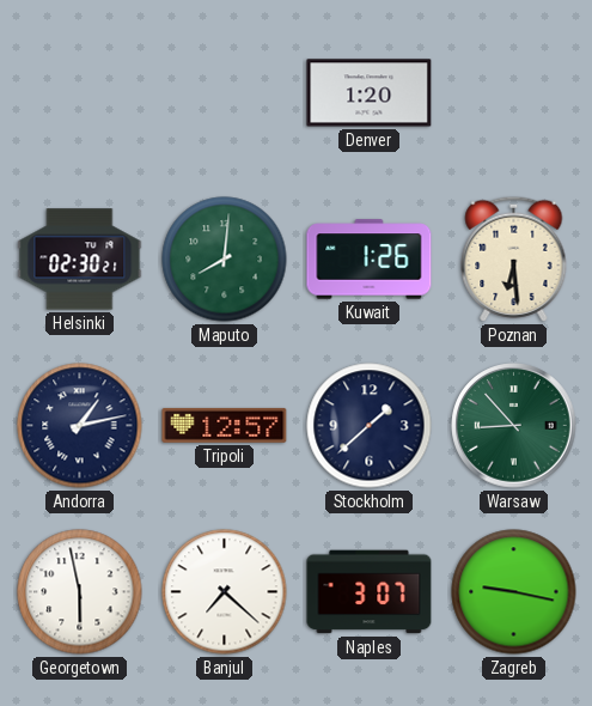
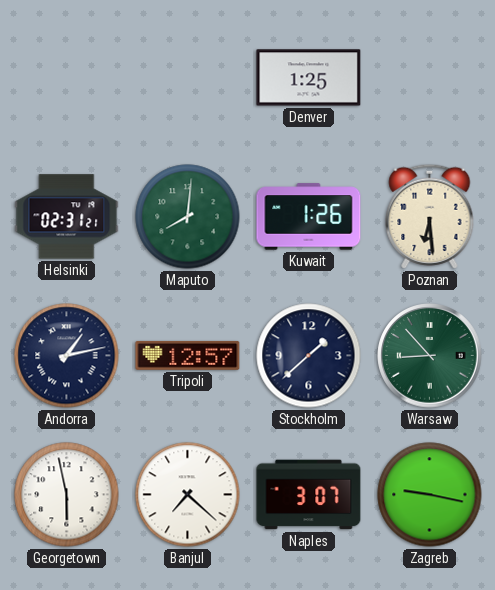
Denver: 1:20 -> 1:25 (309, 78)
Helsinki: 02:30 -> 02:31 (67, 217)
